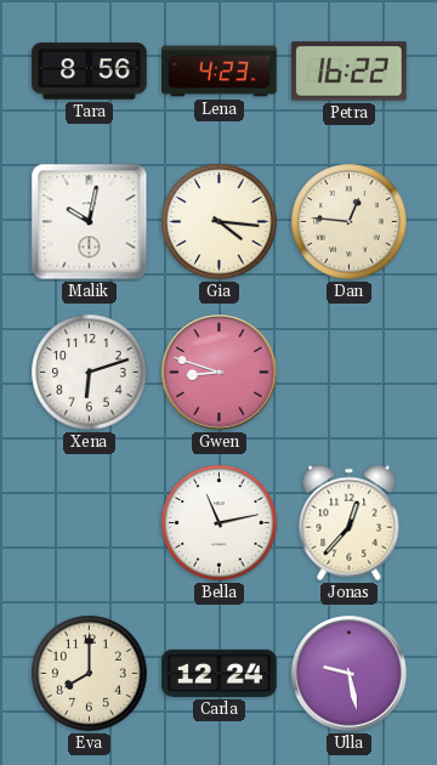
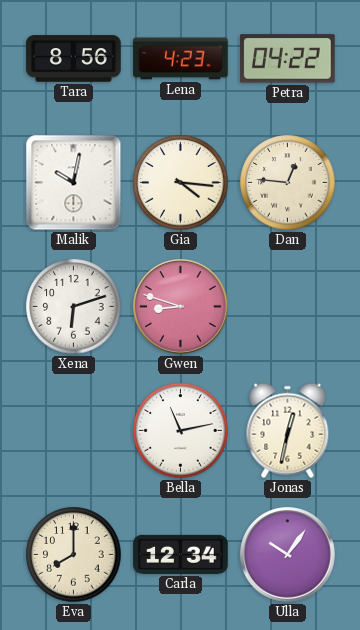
Petra: 16:22 -> 04:22 (288, 59)
Jonas: 12:37 -> 12:32 (288, 431)
Carla: 12:24 -> 12:34 (181, 554)
Ulla: 9:28 -> 10:06 (288, 555)
